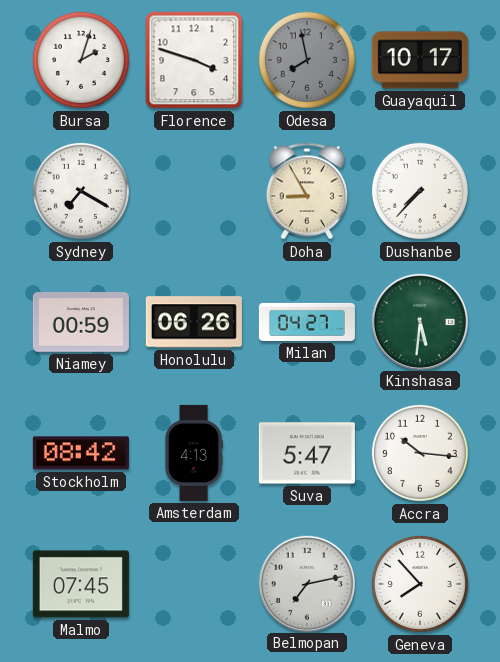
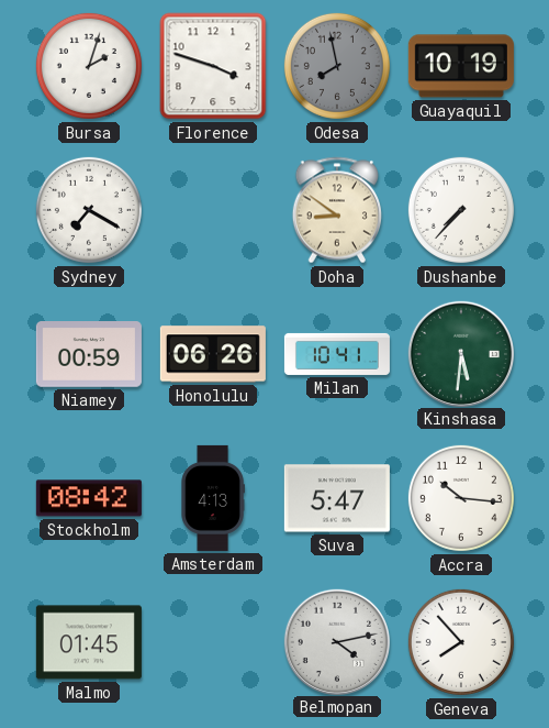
Guayaquil: 10:17 -> 10:19 (461, 66)
Doha: 8:55 -> 8:51 (336, 210)
Milan: 04:27 -> 10:41 (337, 354)
Malmo: 07:45 -> 01:45 (89, 642)
Belmopan: 7:13 -> 4:13 (336, 641)
